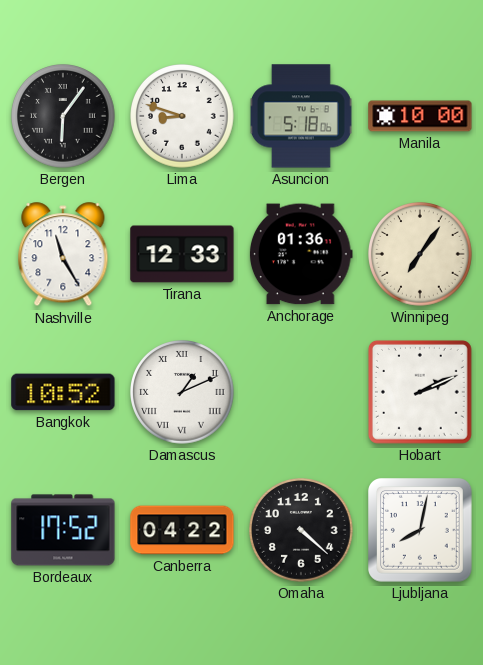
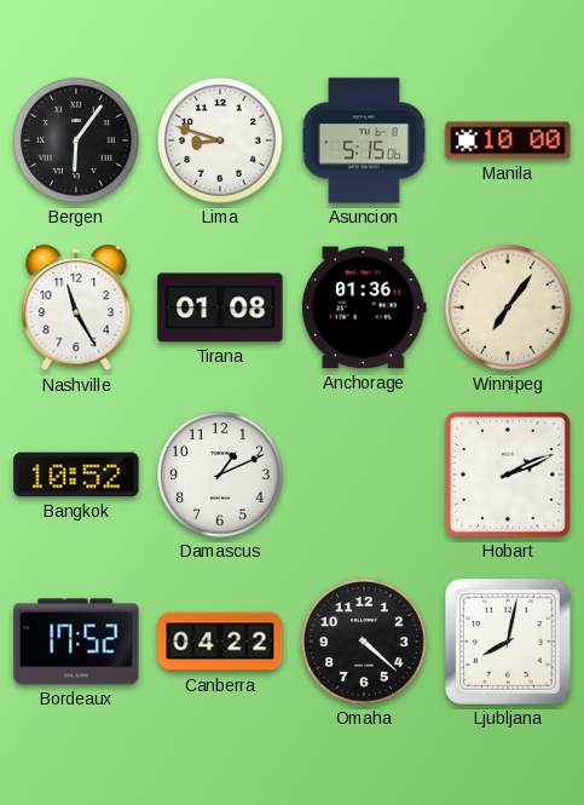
Asuncion: 5:18 -> 5:15 (364, 140)
Tirana: 12:33 -> 01:08 (220, 307)
Damascus numerals: Roman -> Arabic (221, 476)
